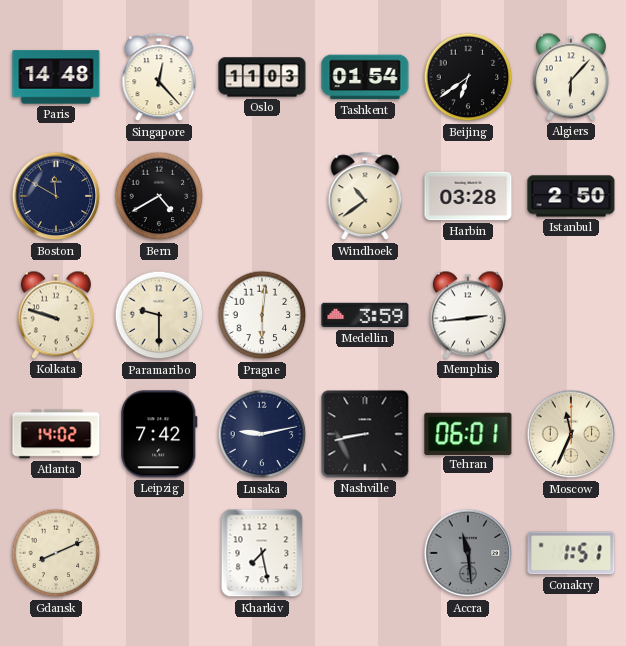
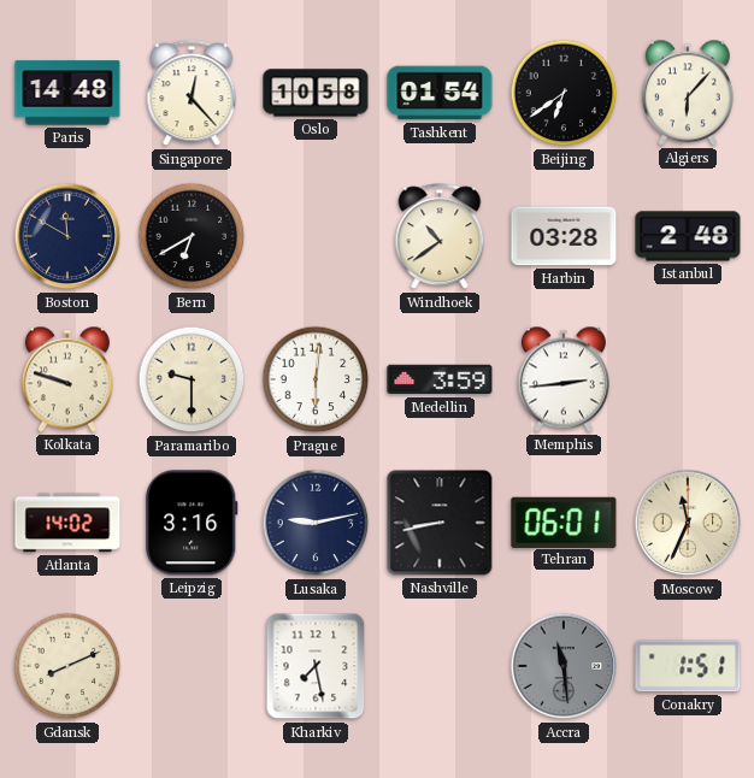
Oslo: 11:03 -> 10:58 (316, 93)
Bern: 4:40 -> 6:40 (192, 236)
Istanbul: 2:50 -> 2:48 (688, 236)
Leipzig: 7:42 -> 3:16 (192, 523)
